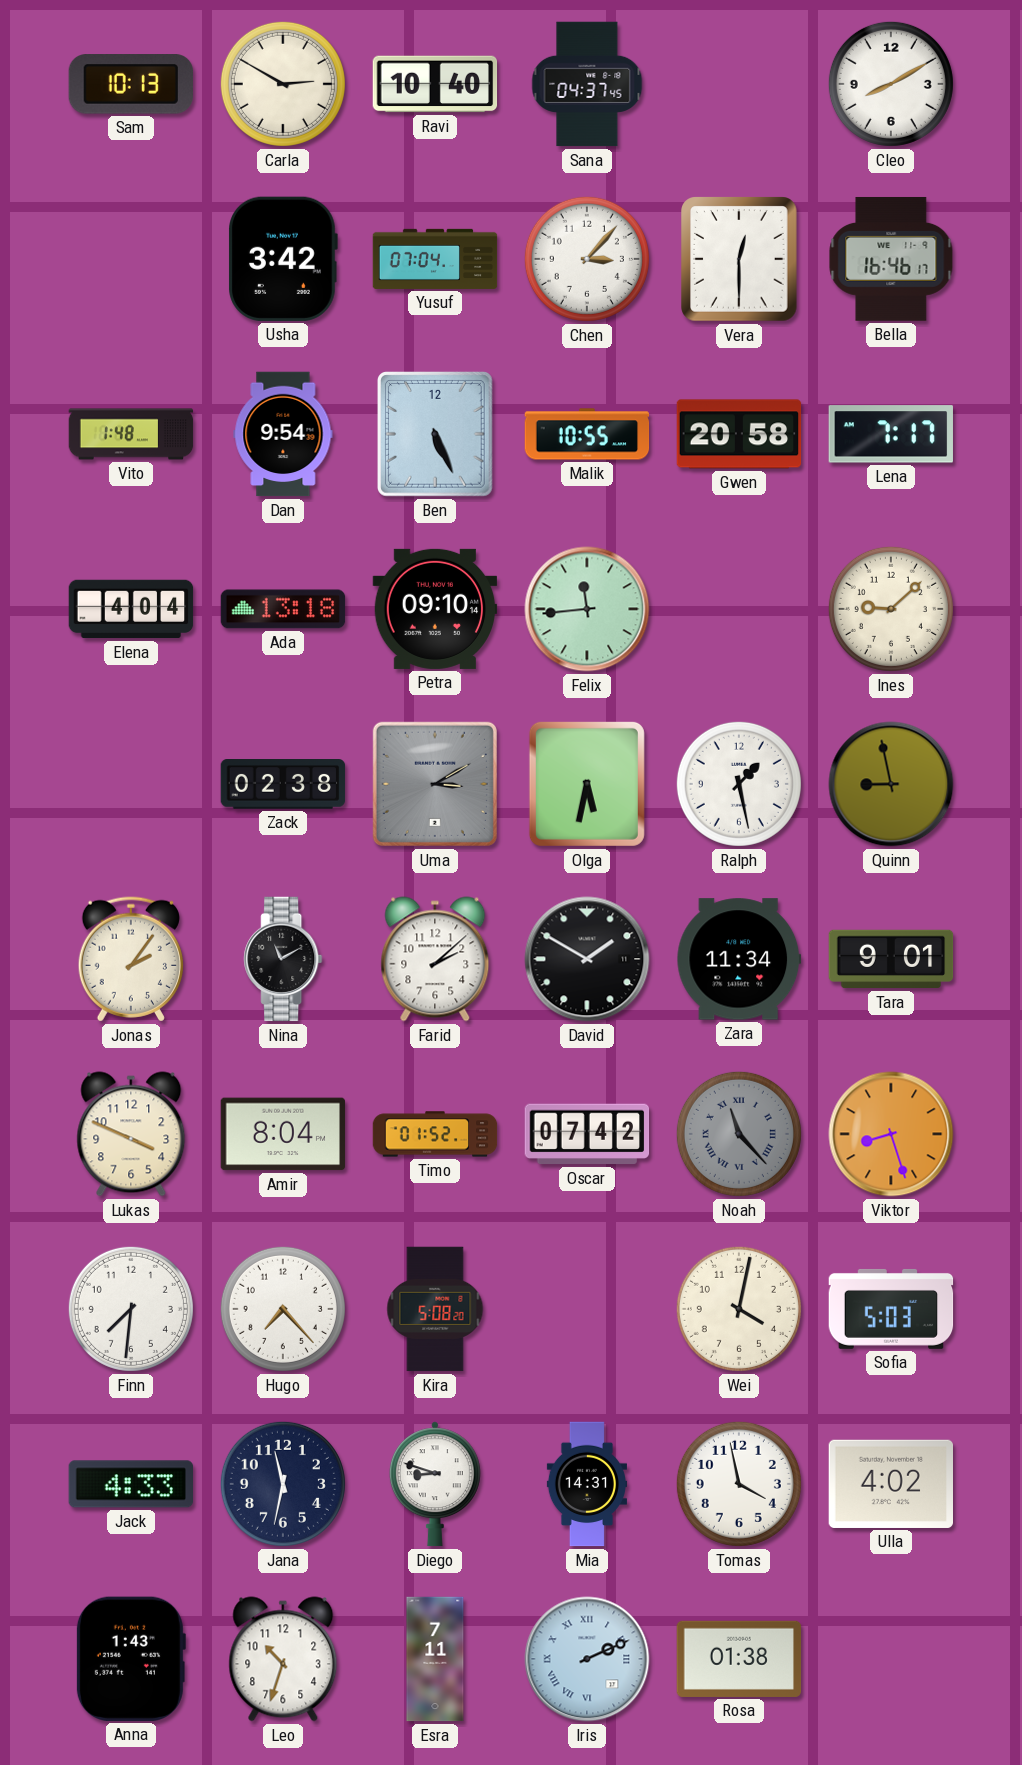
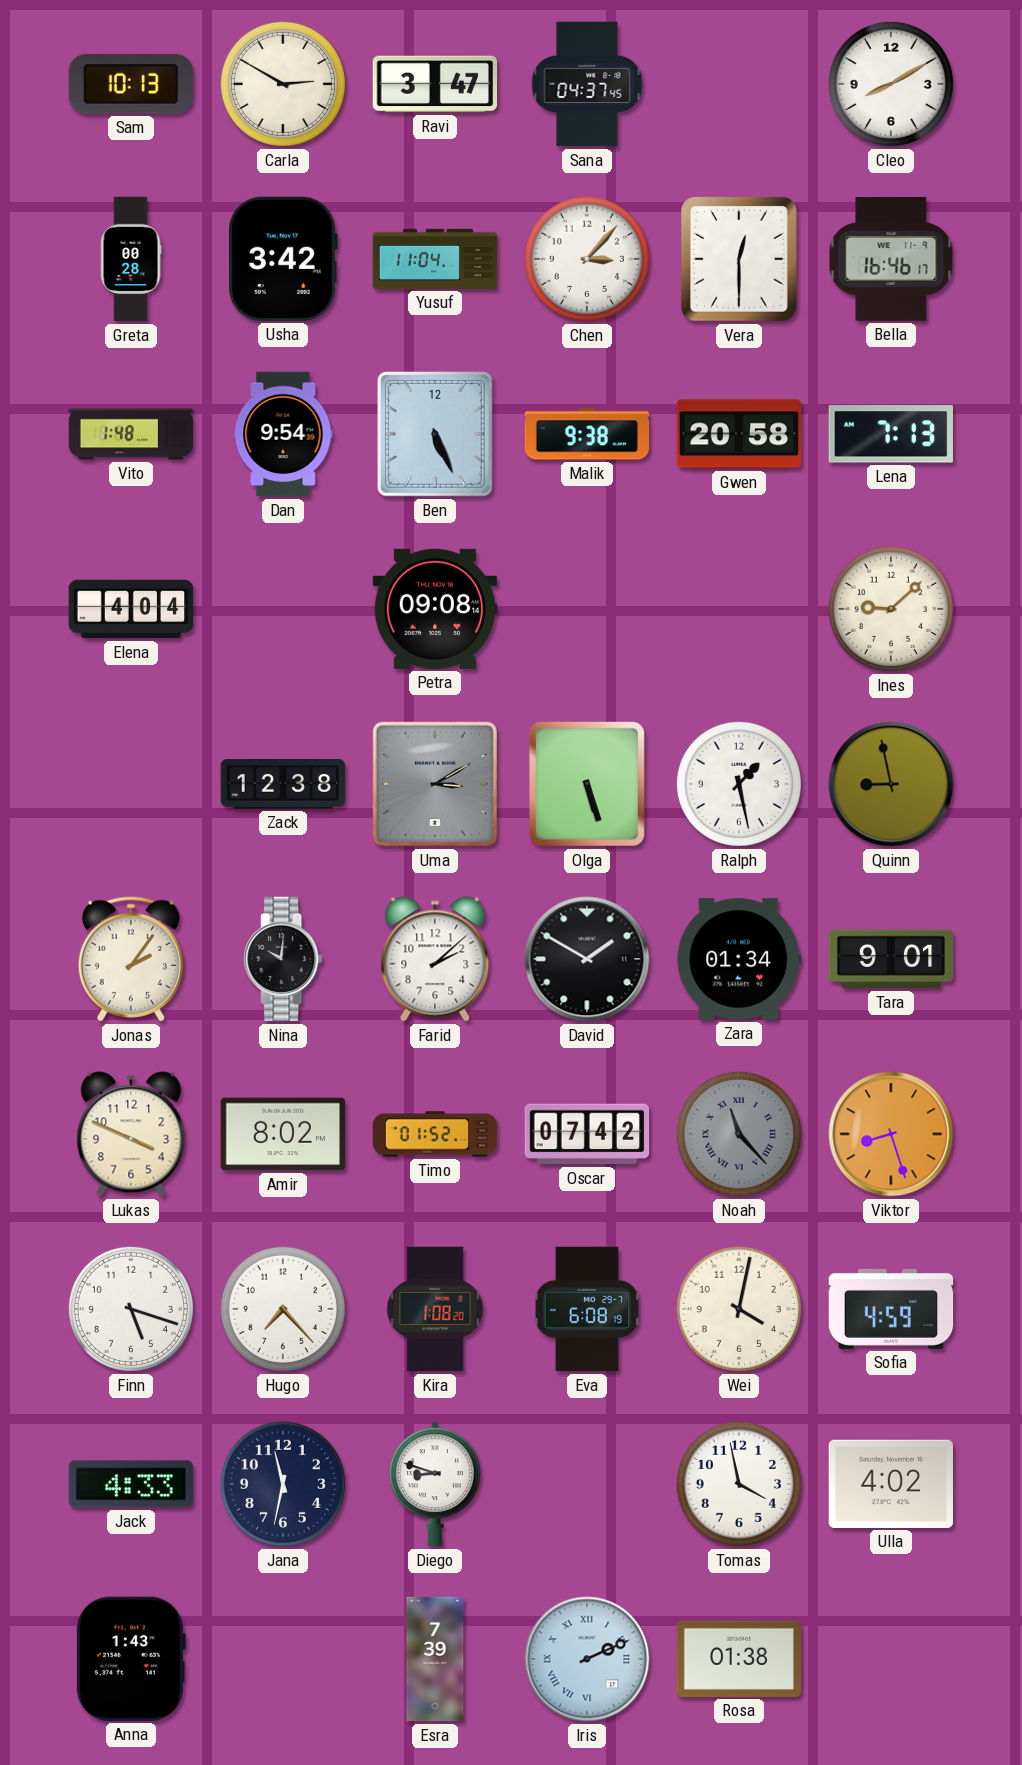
Ravi: 10:40 -> 3:47 (435, 84)
Greta: none -> 00:28 (131, 259)
Yusuf: 07:04 -> 11:04 (435, 259)
Malik: 10:55 -> 9:38 (587, 434)
Lena: 7:17 -> 7:13 (891, 434)
Ada: 13:18 -> none (283, 609)
Petra: 09:10 -> 09:08 (435, 609)
Felix: 11:44 -> none (587, 609)
Zack: 02:38 -> 12:38 (283, 785)
Olga: 5:32 -> 5:27 (587, 784)
Nina: 11:10 -> 10:01 (283, 959)
Zara: 11:34 -> 01:34 (739, 959)
Amir: 8:04 -> 8:02 (283, 1134)
Finn: 7:31 -> 5:18 (131, 1309)
Kira: 5:08 -> 1:08 (435, 1309)
Eva: none -> 6:08 (587, 1309)
Sofia: 5:03 -> 4:59 (891, 1309)
Mia: 14:31 -> none (586, 1484)
Leo: 10:33 -> none (283, 1659)
Esra: 7:11 -> 7:39 (435, 1659)
